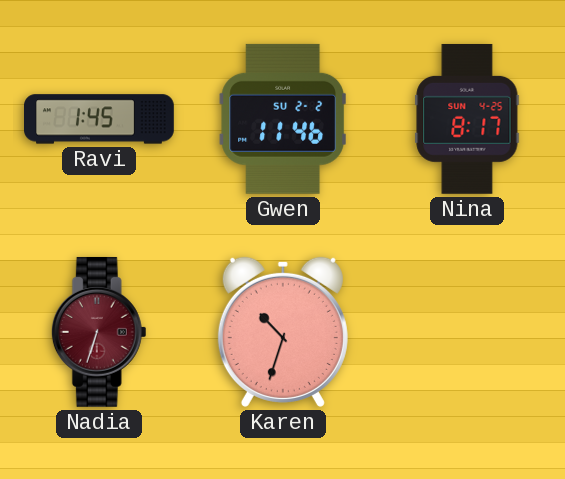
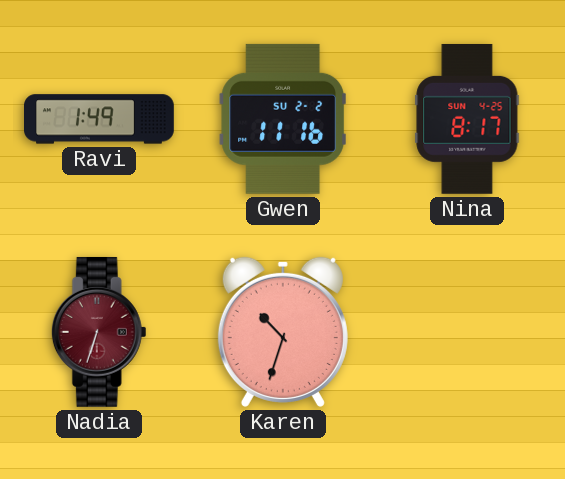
Ravi: 1:45 -> 1:49 (100, 119)
Gwen: 11:46 -> 11:16 (283, 119)
